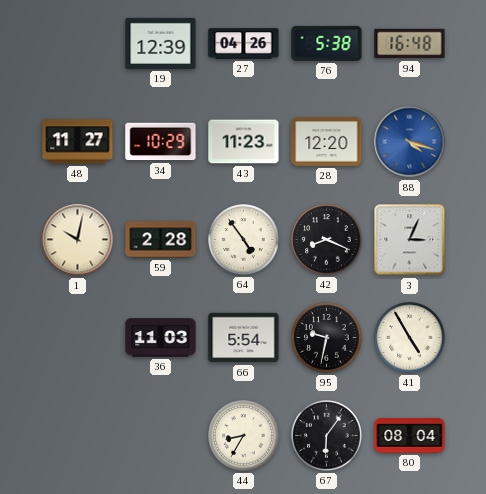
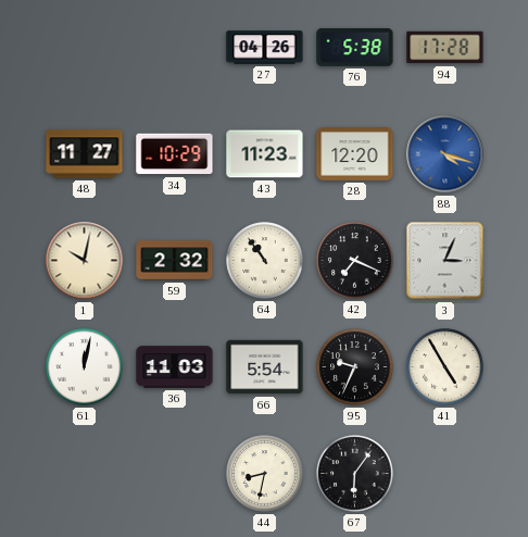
19: 12:39 -> none (161, 43)
94: 16:48 -> 17:28 (445, 48)
59: 2:28 -> 2:32 (175, 261)
64: 4:54 -> 10:54 (265, 261)
42: 8:19 -> 7:19 (355, 261)
61: none -> 12:02 (85, 367)
95: 9:32 -> 9:34 (355, 367)
44: 8:35 -> 8:32 (265, 474)
80: 08:04 -> none (410, 436)
